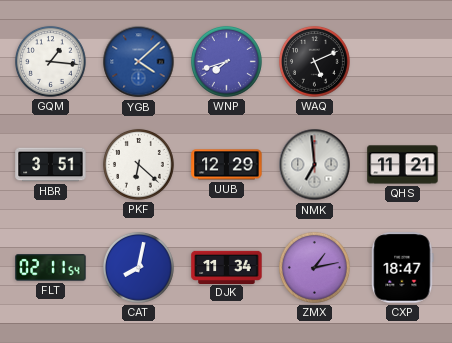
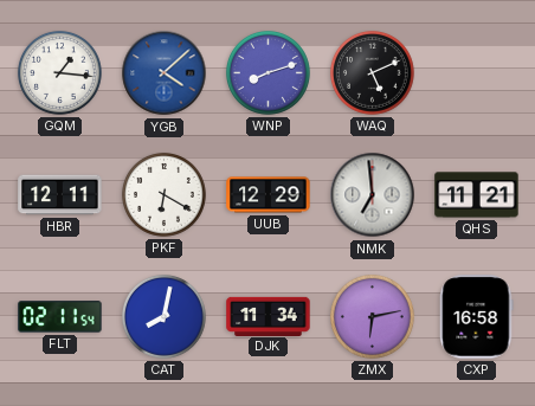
WNP: 7:42 -> 8:12 (267, 72)
HBR: 3:51 -> 12:11 (60, 195)
PKF: 6:22 -> 6:20 (163, 194)
ZMX: 1:13 -> 6:13 (372, 316)
CXP: 18:47 -> 16:58 (477, 317)
